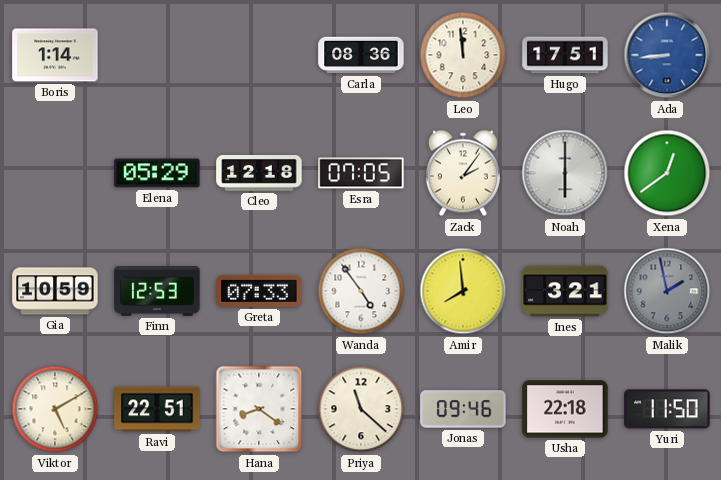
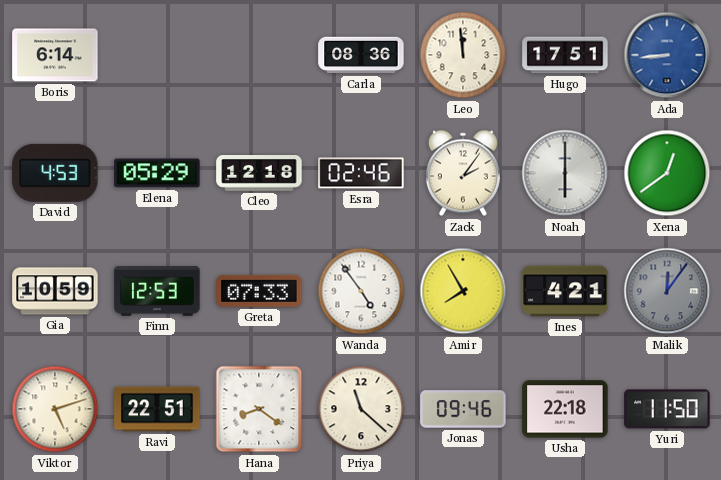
Boris: 1:14 -> 6:14 (55, 55)
David: none -> 4:53 (55, 173)
Esra: 07:05 -> 02:46 (361, 173)
Amir: 7:59 -> 7:55 (463, 291)
Ines: 3:21 -> 4:21 (565, 291)
Malik: 1:58 -> 12:06 (667, 291)
Viktor: 5:10 -> 5:12 (55, 409)
